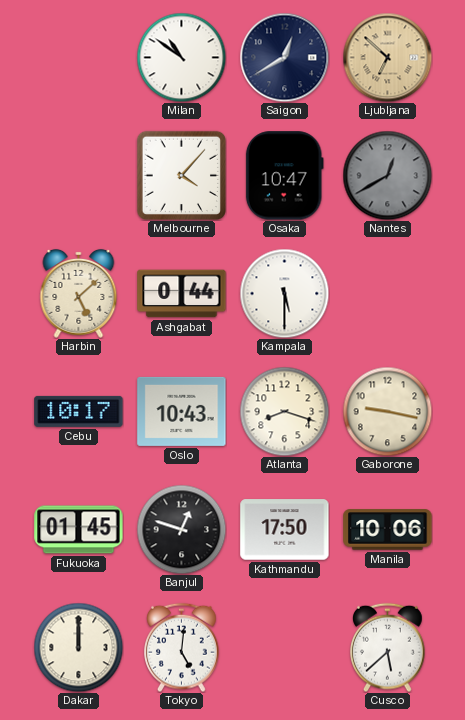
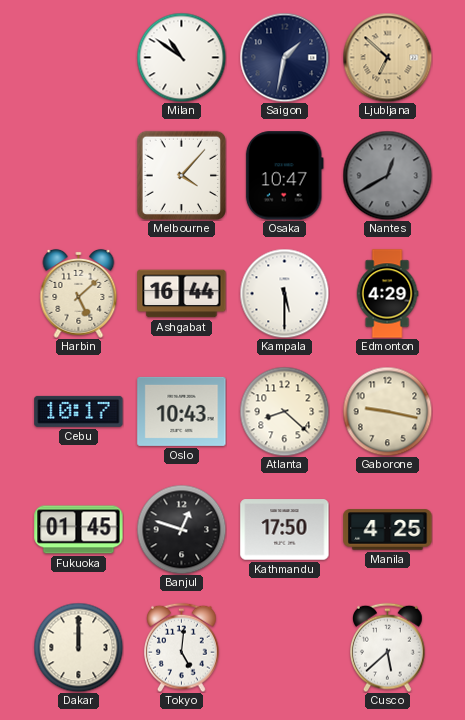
Saigon: 12:40 -> 1:32 (284, 57)
Ashgabat: 0:44 -> 16:44 (182, 294)
Edmonton: none -> 4:29 (387, 294)
Atlanta: 8:18 -> 8:22 (284, 411)
Manila: 10:06 -> 4:25 (388, 530)
